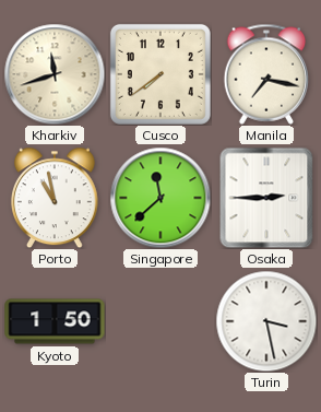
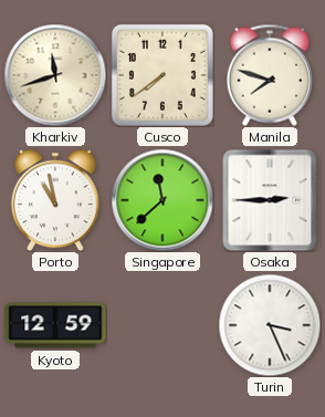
Manila: 7:17 -> 7:48 (270, 75)
Kyoto: 1:50 -> 12:59 (55, 325)
Turin: 3:28 -> 3:26 (270, 325)
